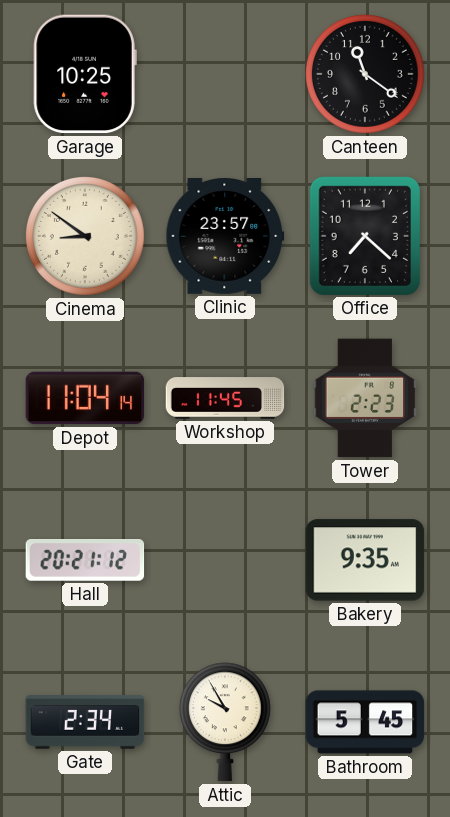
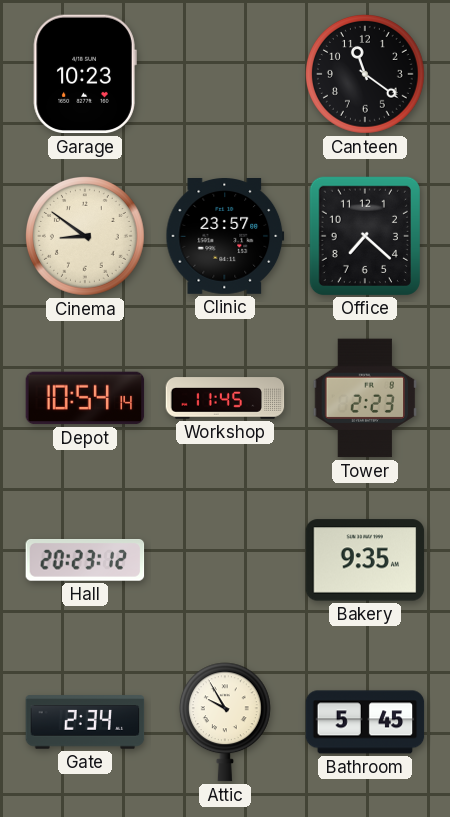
Garage: 10:25 -> 10:23 (85, 74)
Depot: 11:04 -> 10:54 (85, 398)
Hall: 20:21 -> 20:23 (85, 561)
